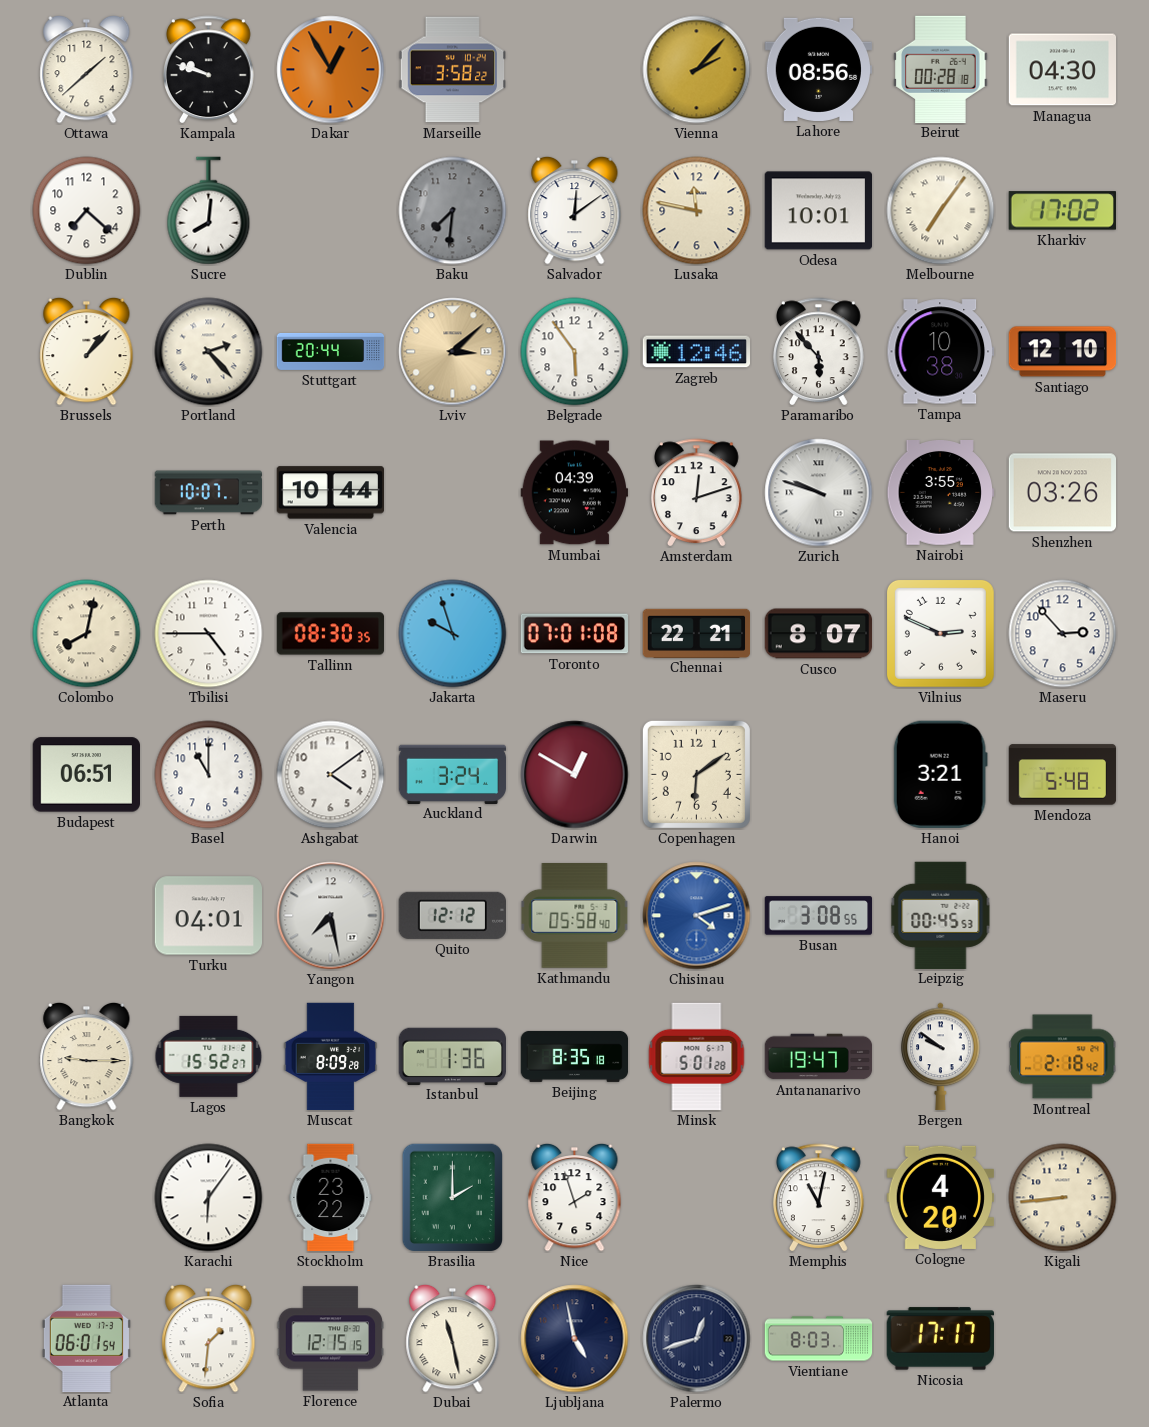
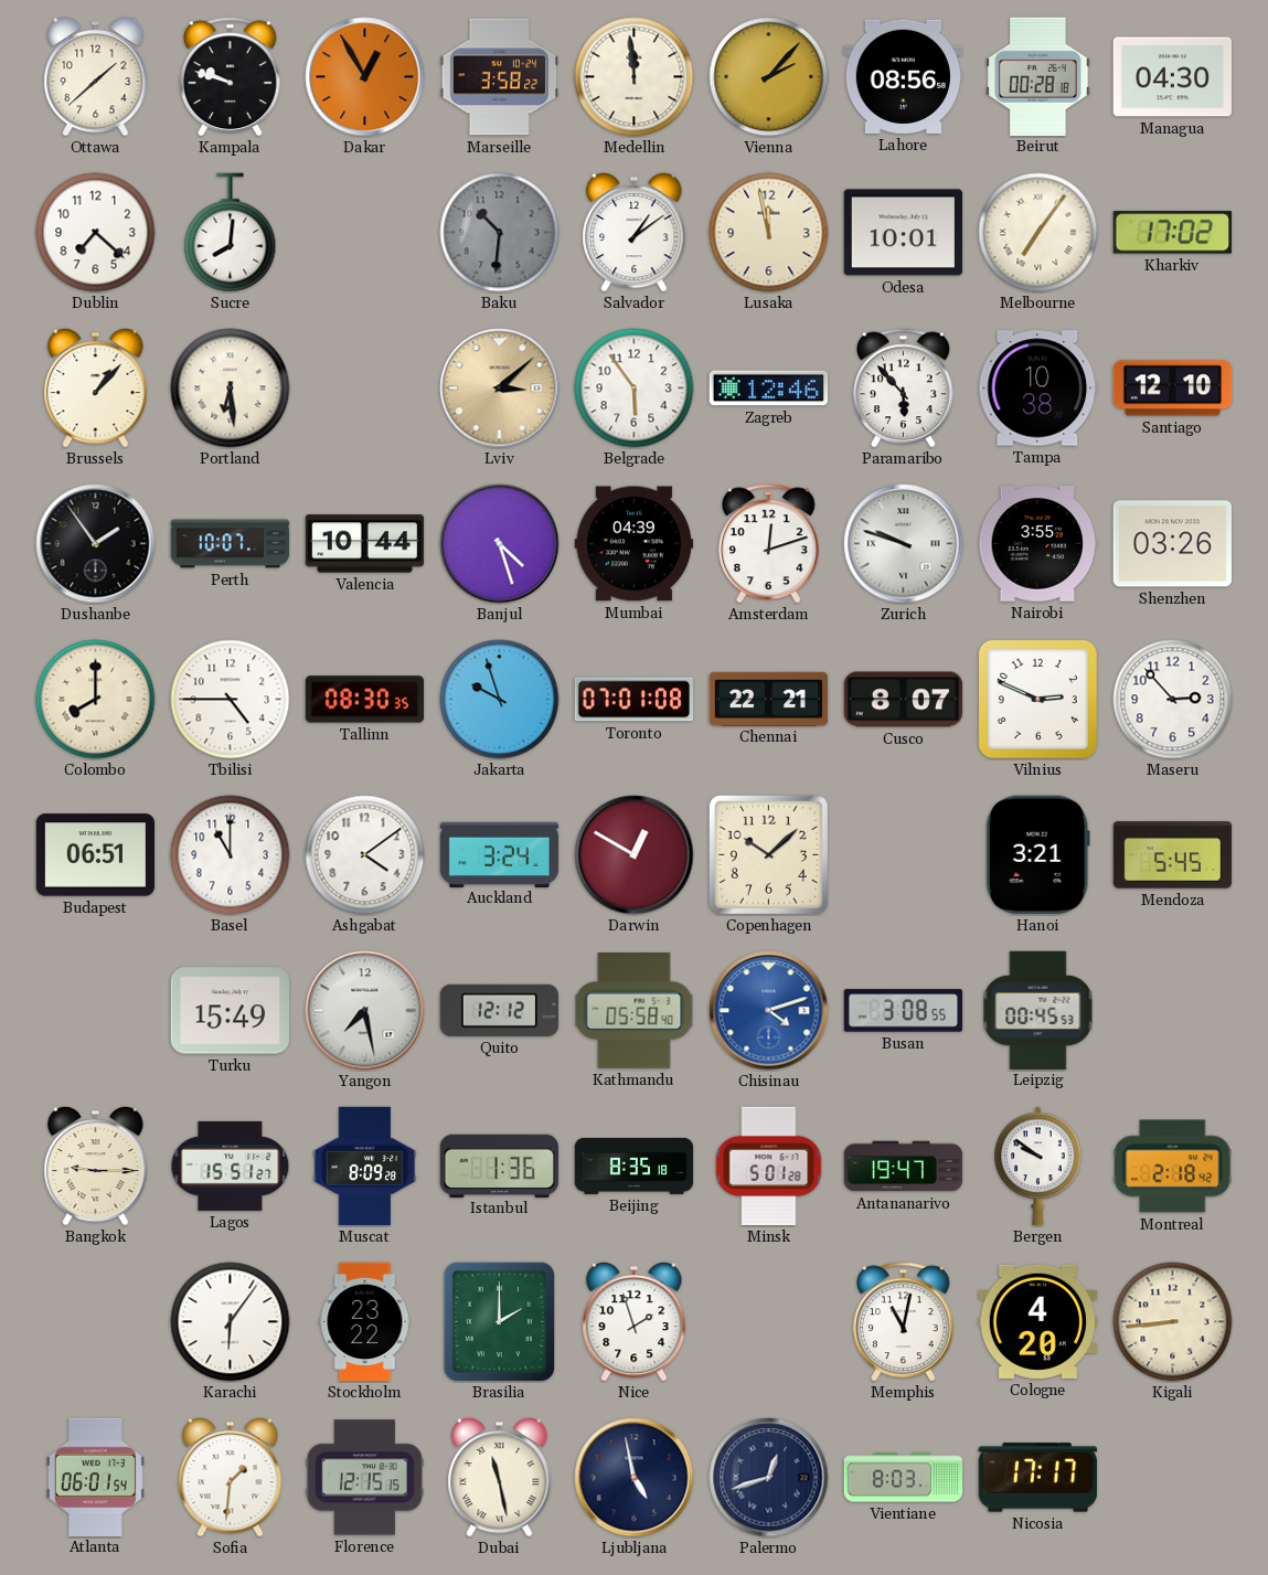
Medellin: none -> 11:59 (635, 77)
Baku: 7:31 -> 10:31 (500, 233)
Salvador: 12:09 -> 1:09 (635, 232)
Lusaka: 11:47 -> 11:58 (769, 233)
Portland: 2:23 -> 6:29 (231, 389)
Stuttgart: 20:44 -> none (331, 351)
Dushanbe: none -> 1:54 (96, 544)
Banjul: none -> 4:27 (500, 544)
Colombo: 8:02 -> 8:00 (96, 700)
Copenhagen: 6:09 -> 10:08 (768, 854)
Mendoza: 5:48 -> 5:45 (1173, 855)
Turku: 04:01 -> 15:49 (230, 1011)
Lagos: 15:52 -> 15:51 (231, 1166)
